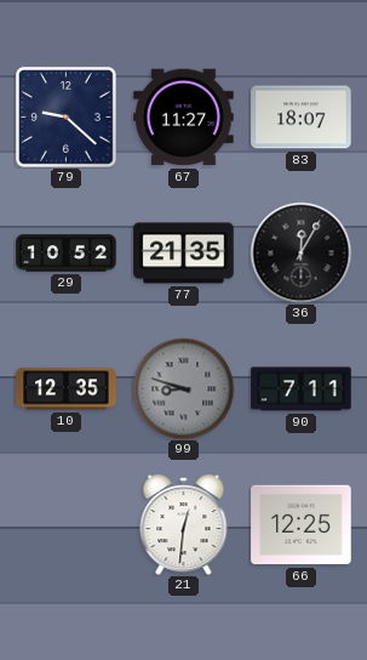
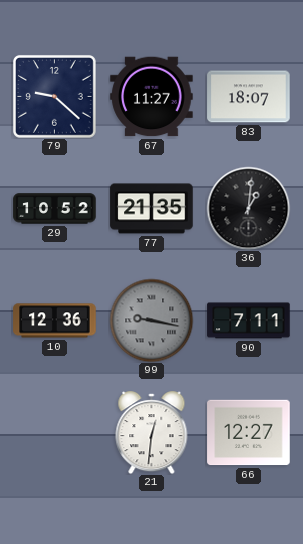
36: 12:05 -> 1:01 (248, 208)
10: 12:35 -> 12:36 (55, 321)
99: 8:48 -> 9:17 (151, 320)
66: 12:25 -> 12:27 (249, 433)
